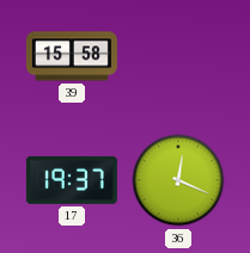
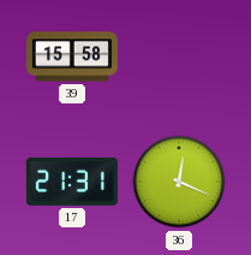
17: 19:37 -> 21:31 (72, 182)
